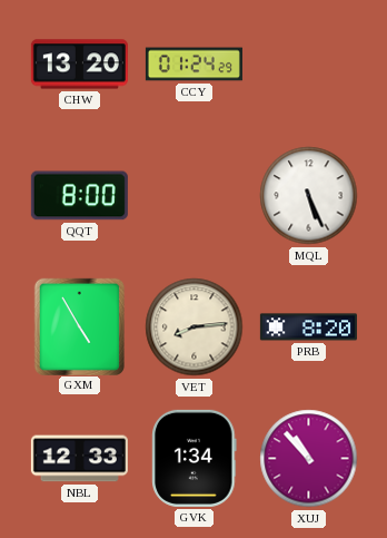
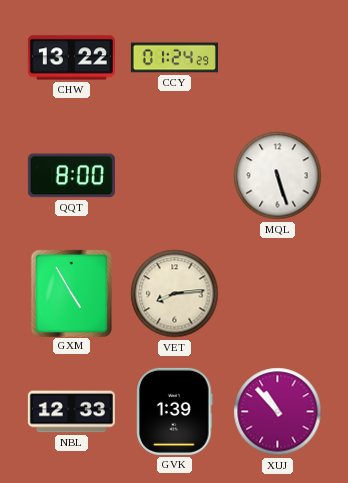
CHW: 13:20 -> 13:22 (71, 58)
MQL: 5:26 -> 5:27 (278, 176)
PRB: 8:20 -> none (308, 327)
GVK: 1:34 -> 1:39 (175, 411)
